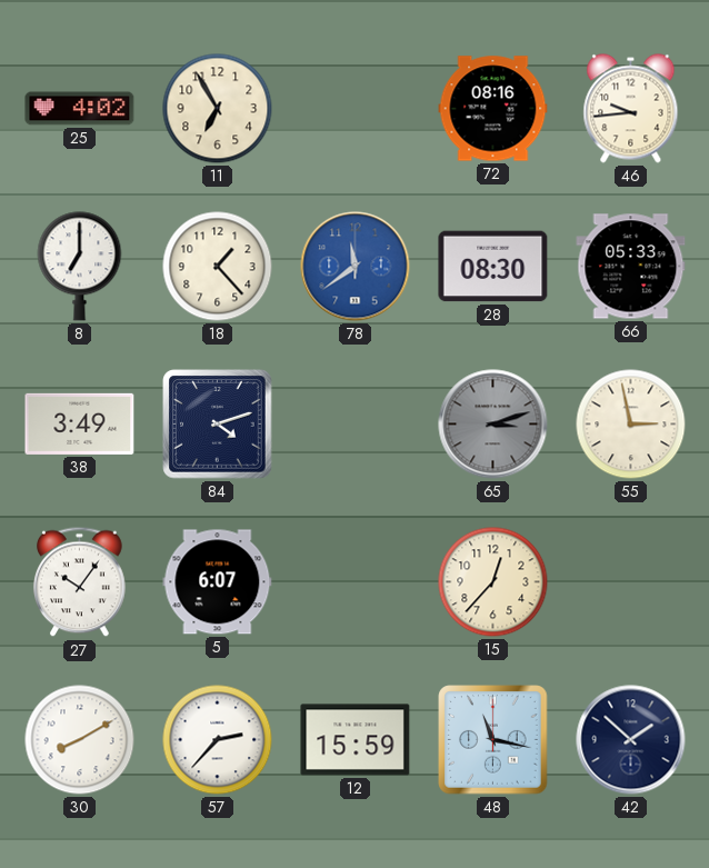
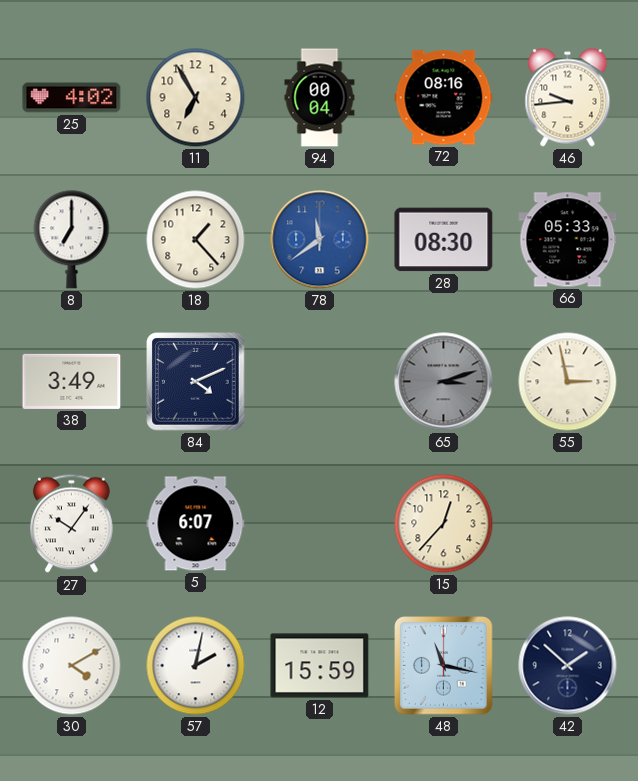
94: none -> 00:04 (320, 98)
84: 4:12 -> 4:11 (196, 382)
30: 8:10 -> 4:10 (72, 666)
57: 2:37 -> 2:02 (196, 666)
